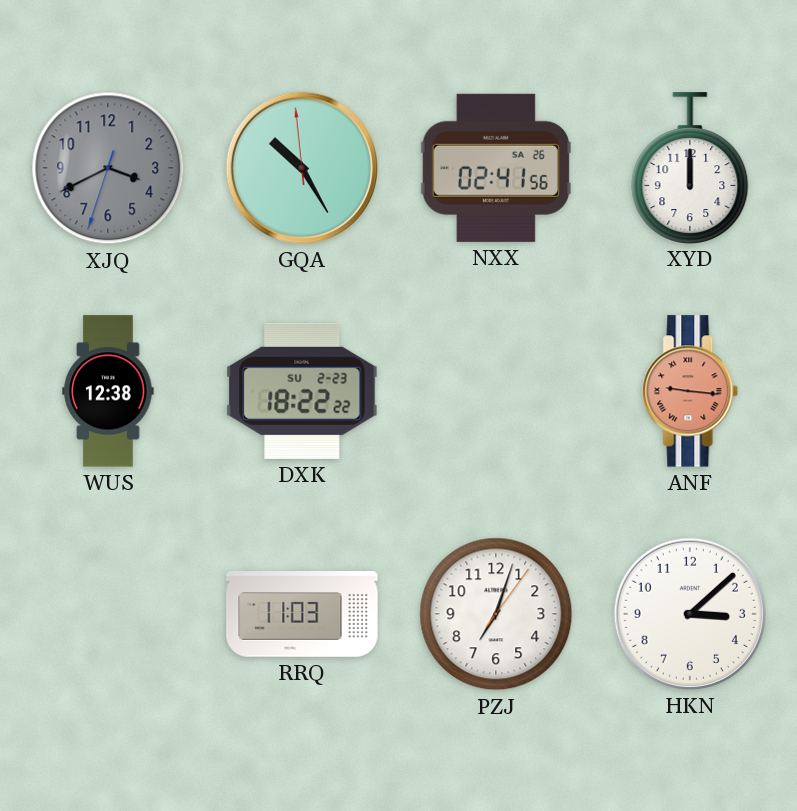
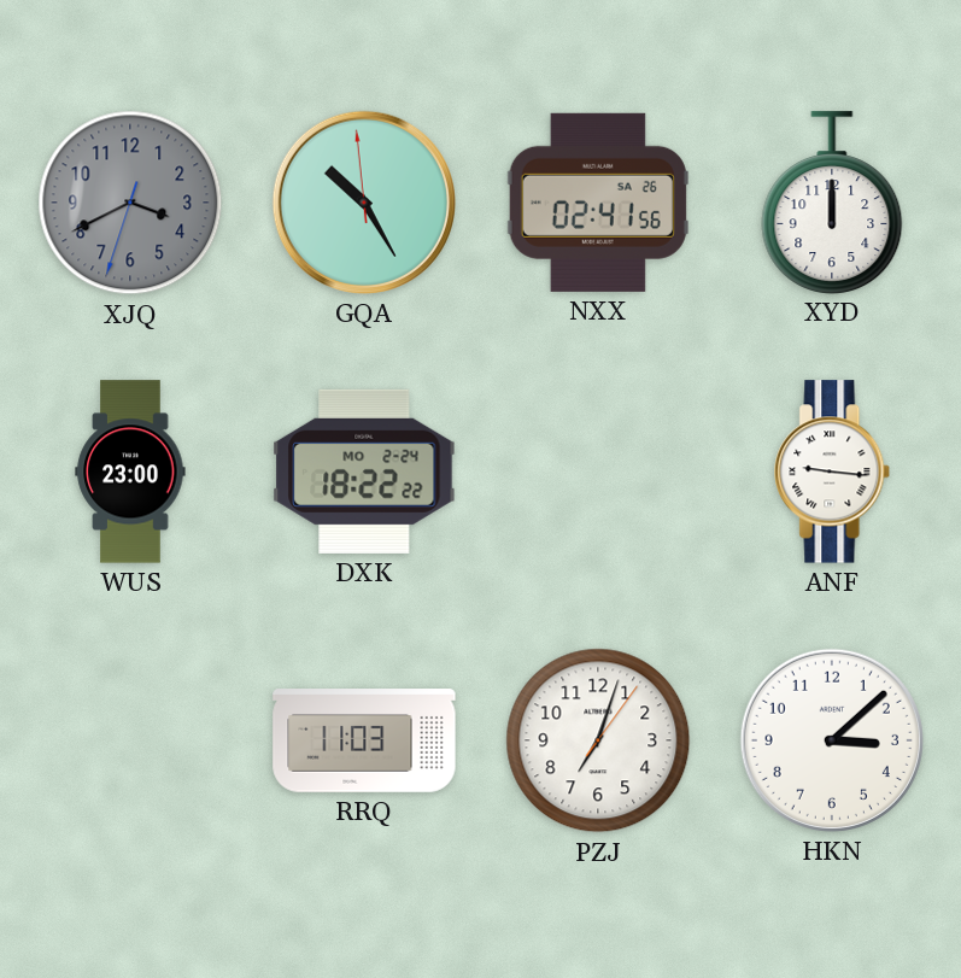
WUS: 12:38 -> 23:00 (130, 472)
DXK date: SU 2-23 -> MO 2-24 (364, 472)
ANF dial: salmon -> white (833, 472)
